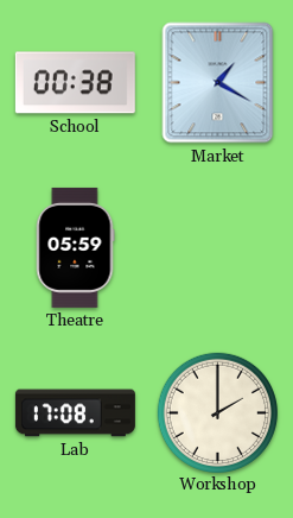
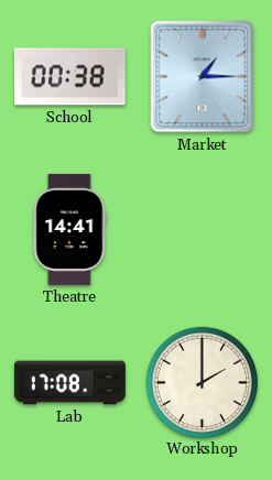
Market: 1:20 -> 1:15 (203, 77)
Theatre: 05:59 -> 14:41 (69, 229)
